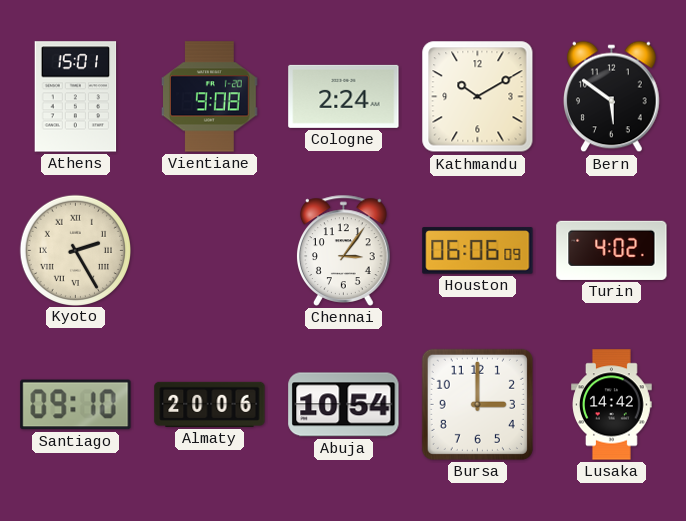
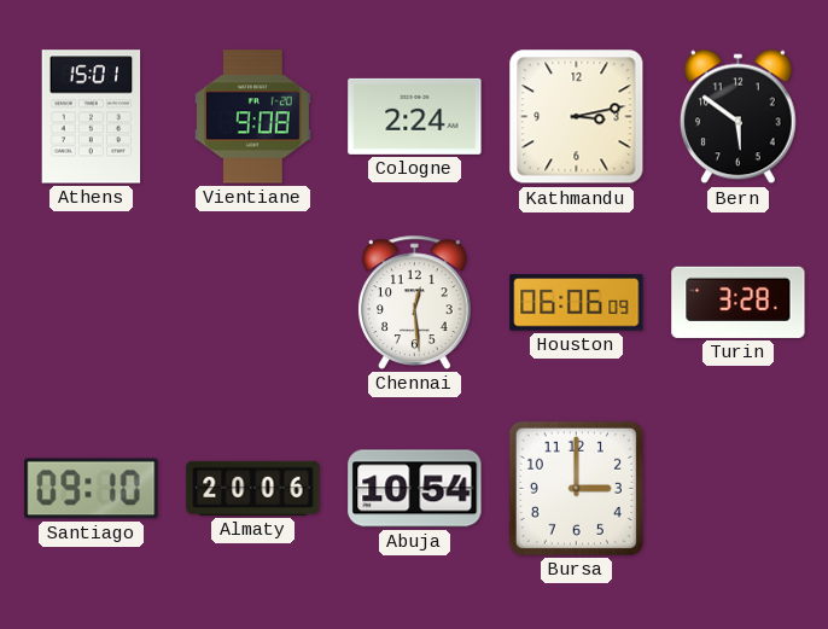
Kathmandu: 10:10 -> 3:13 (577, 117)
Kyoto: 2:25 -> none (75, 250)
Chennai: 3:06 -> 12:29 (415, 302)
Turin: 4:02 -> 3:28 (739, 302)
Lusaka: 14:42 -> none (612, 405)
